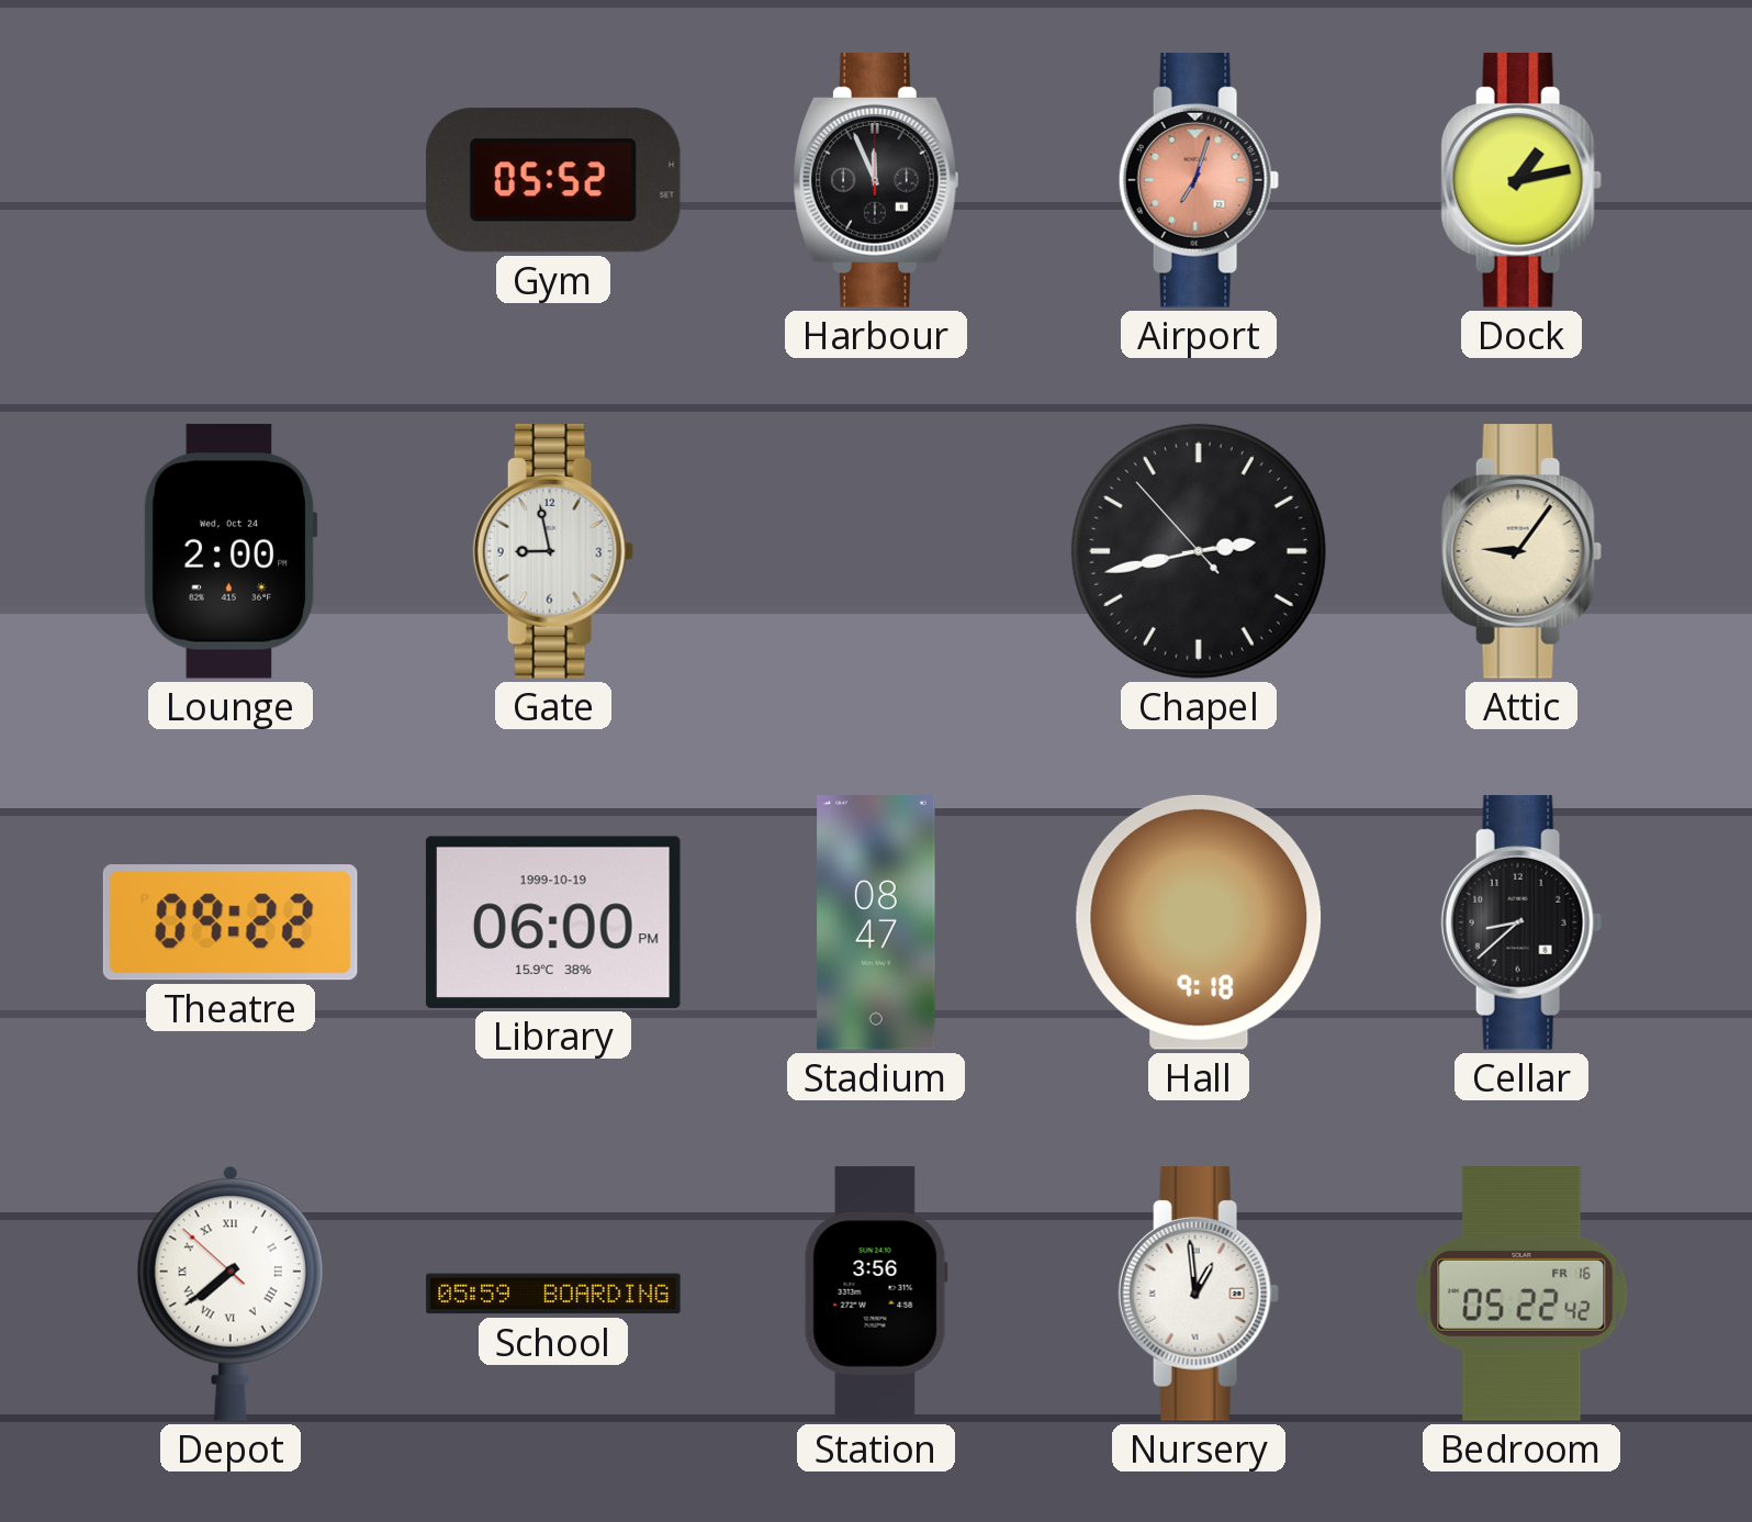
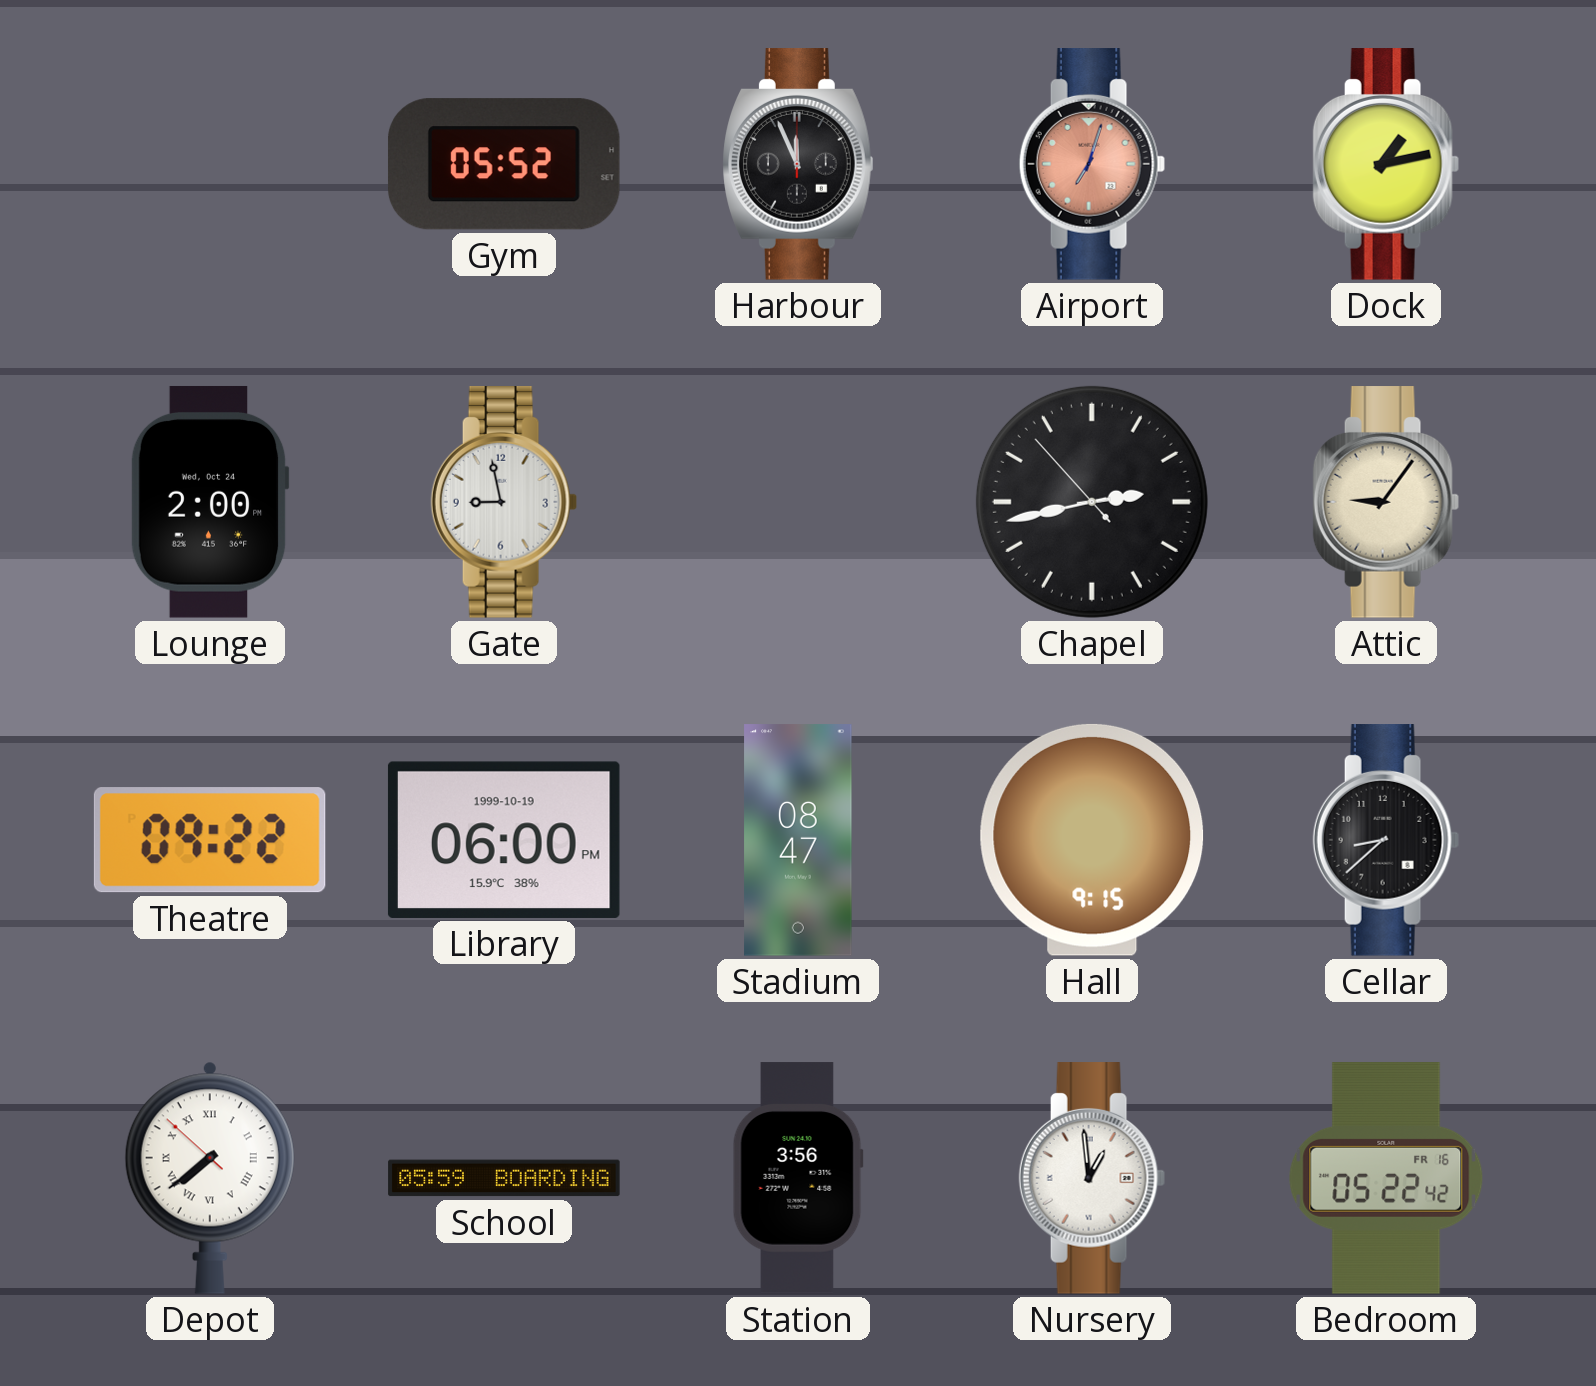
Hall: 9:18 -> 9:15 (1092, 840)
